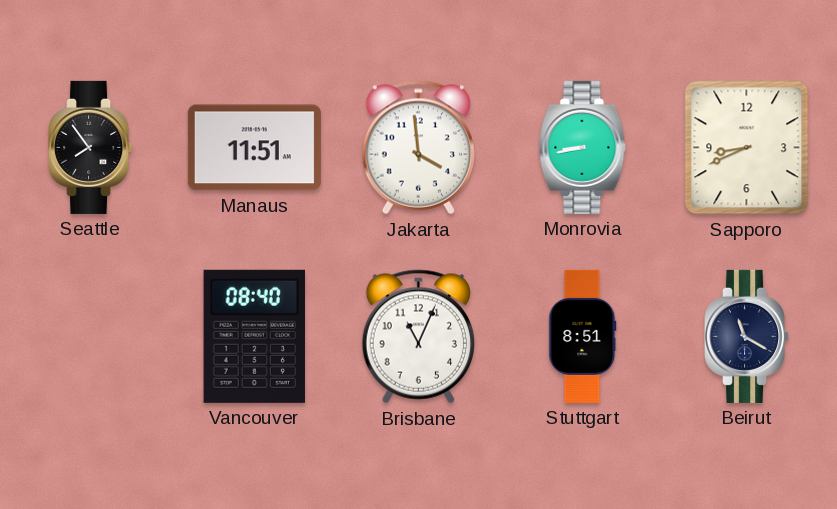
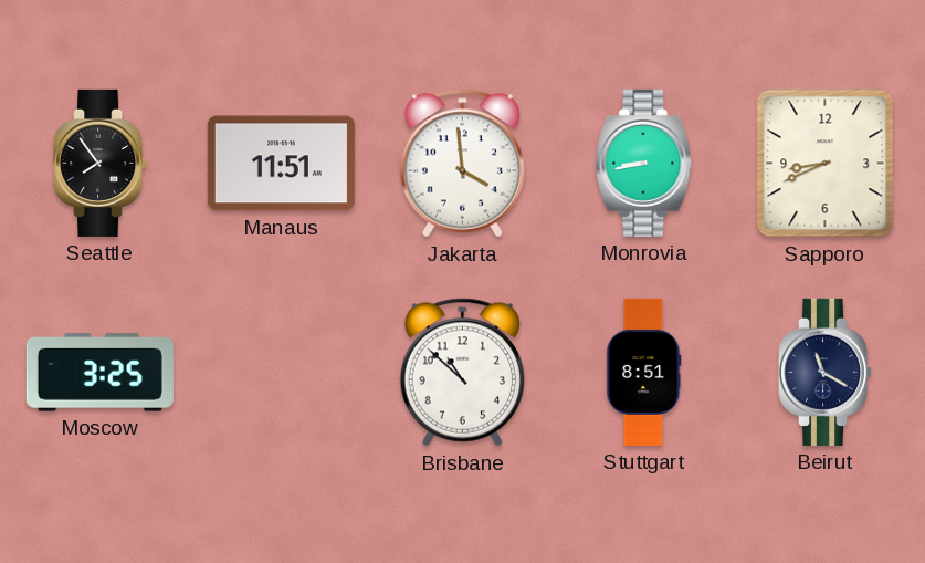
Moscow: none -> 3:25 (99, 373)
Vancouver: 08:40 -> none (254, 336)
Brisbane: 11:04 -> 10:52 (462, 373)
